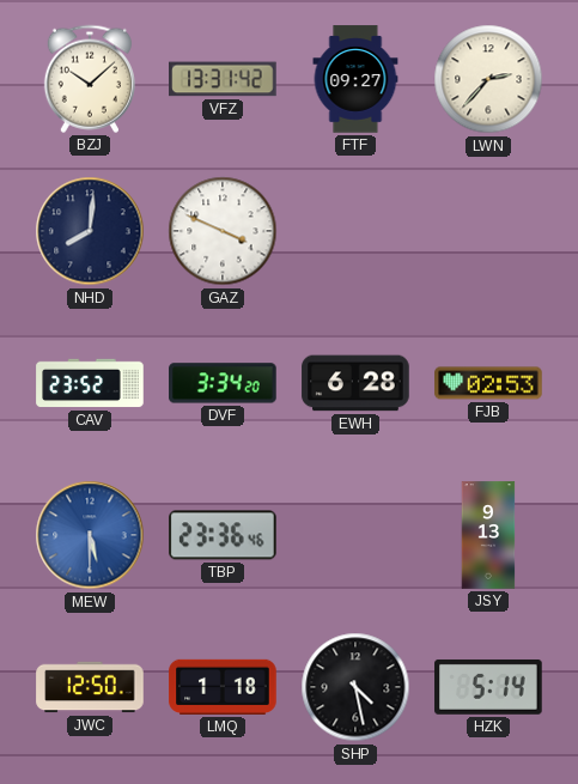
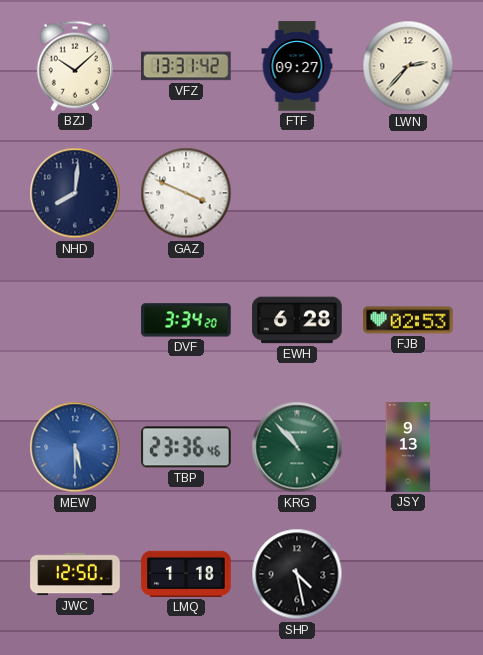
CAV: 23:52 -> none (90, 383)
KRG: none -> 10:53 (297, 447)
HZK: 5:14 -> none (488, 687)
